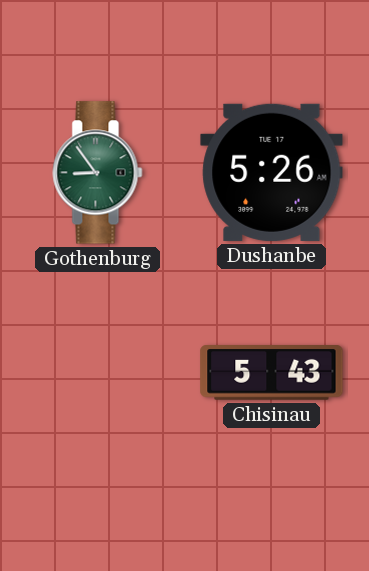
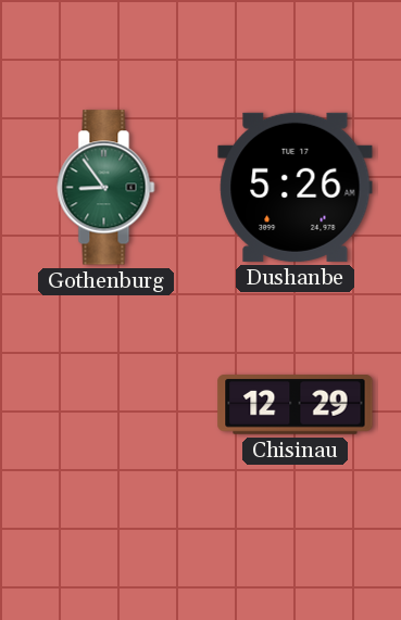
Chisinau: 5:43 -> 12:29 (296, 405)
